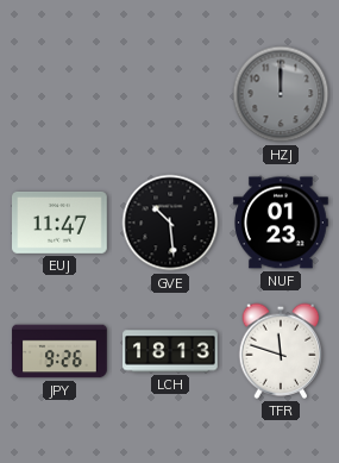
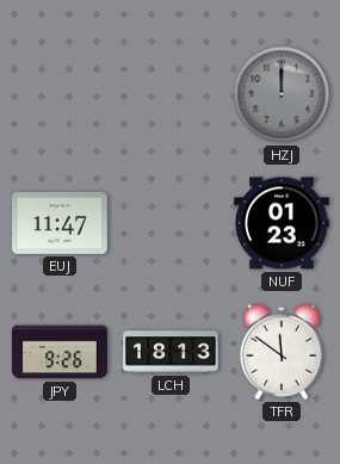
GVE: 10:29 -> none (170, 223)
TFR: 11:48 -> 11:51 (282, 352)
